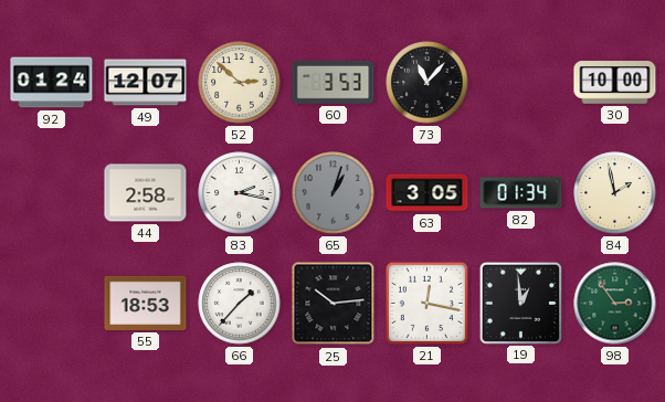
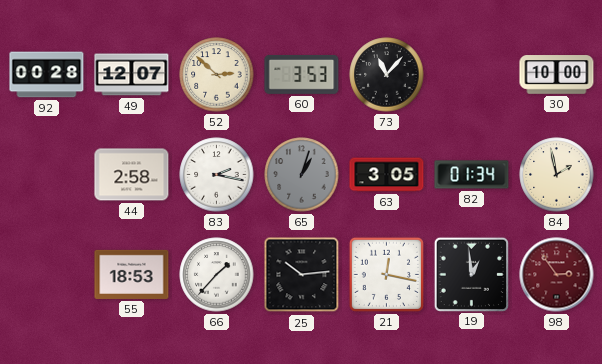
92: 01:24 -> 00:28 (47, 75)
98 dial: green -> burgundy (557, 275)
